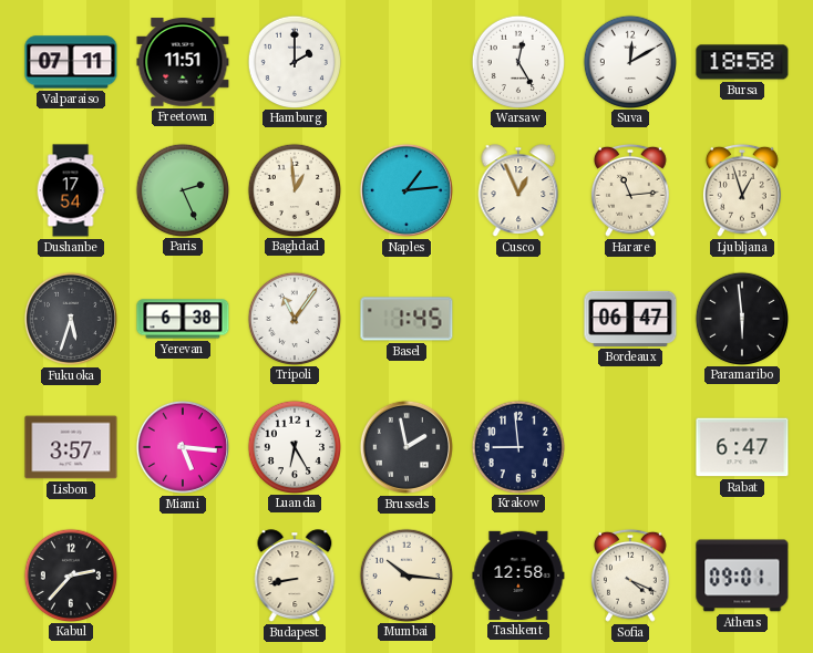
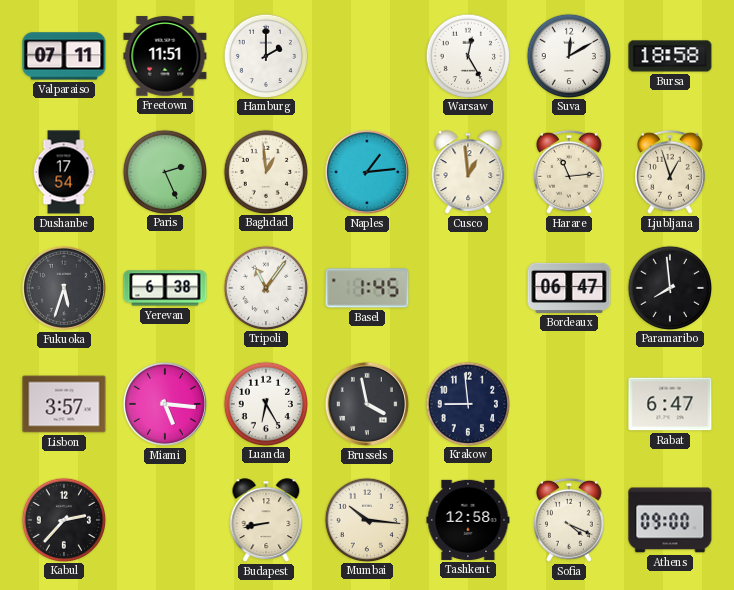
Cusco: 12:56 -> 12:59 (468, 172)
Paramaribo: 5:59 -> 7:59 (669, 287)
Brussels: 1:58 -> 3:58 (367, 404)
Athens: 09:01 -> 09:00 (670, 520)
